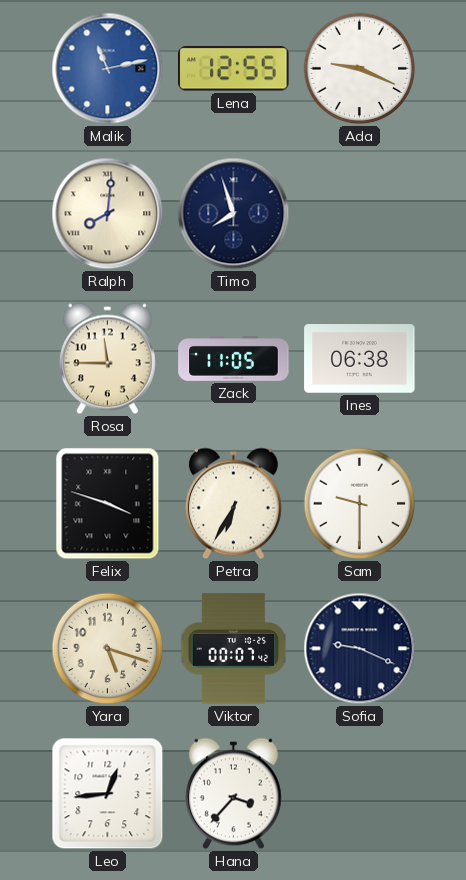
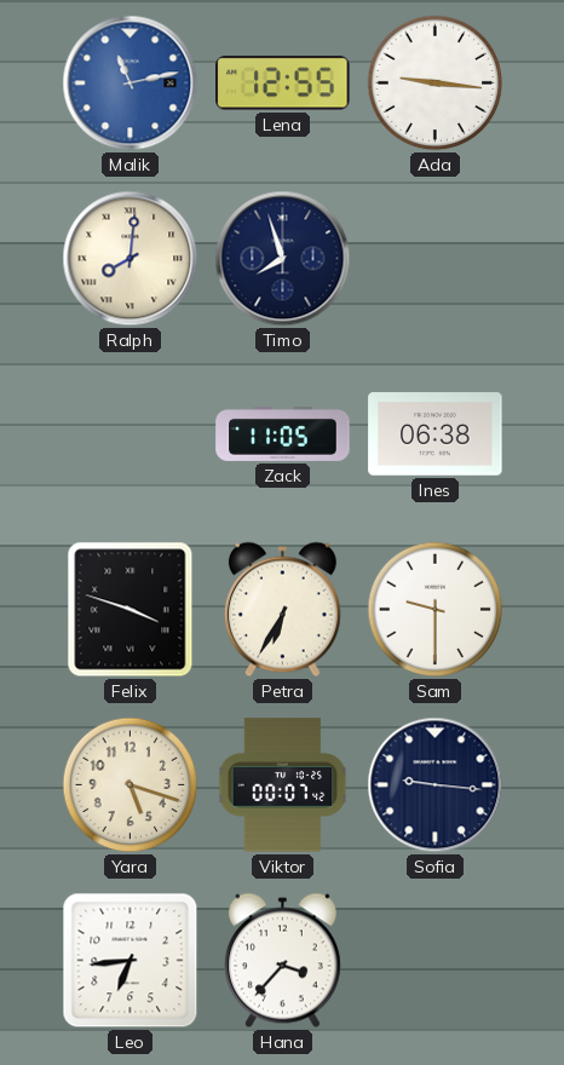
Ada: 9:19 -> 9:16 (436, 84)
Rosa: 11:45 -> none (107, 359)
Sofia: 9:19 -> 9:16 (436, 785)
Leo: 12:44 -> 6:44 (131, 961)
